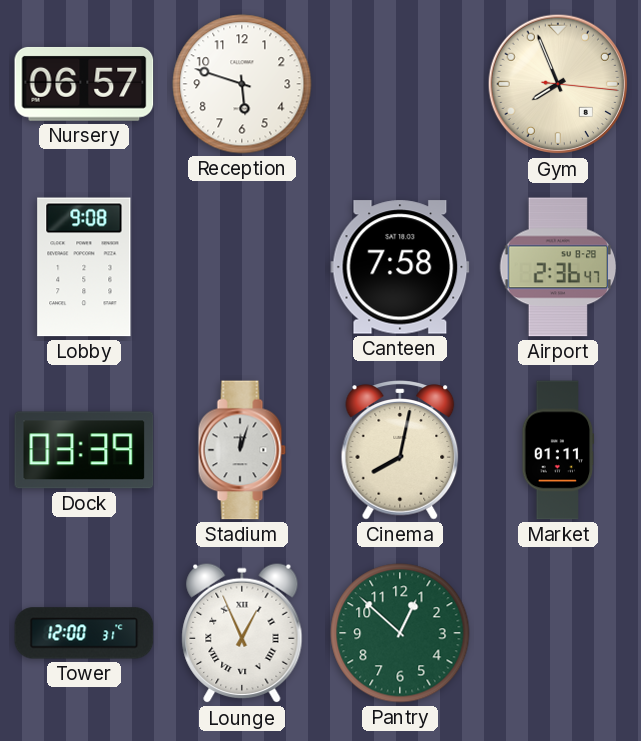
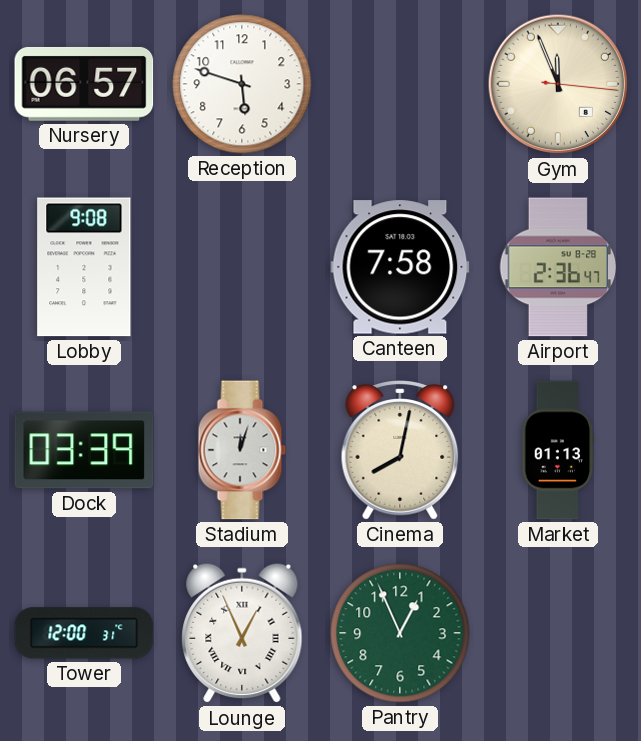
Gym: 7:56 -> 11:56 (558, 84)
Market: 01:11 -> 01:13 (558, 450)
Pantry: 12:52 -> 12:56 (400, 633)
